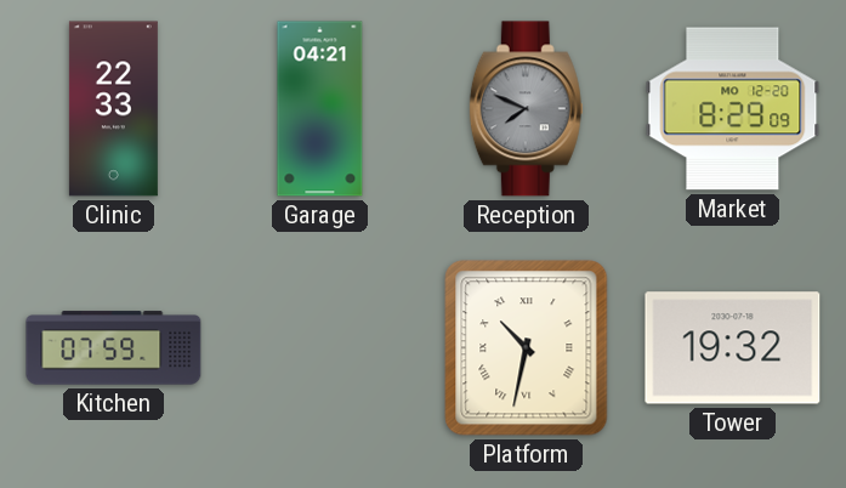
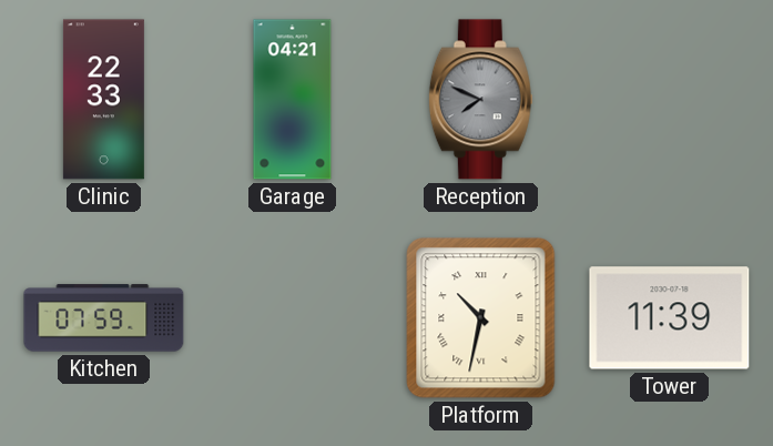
Market: 8:29 -> none (733, 109)
Tower: 19:32 -> 11:39 (670, 318)
